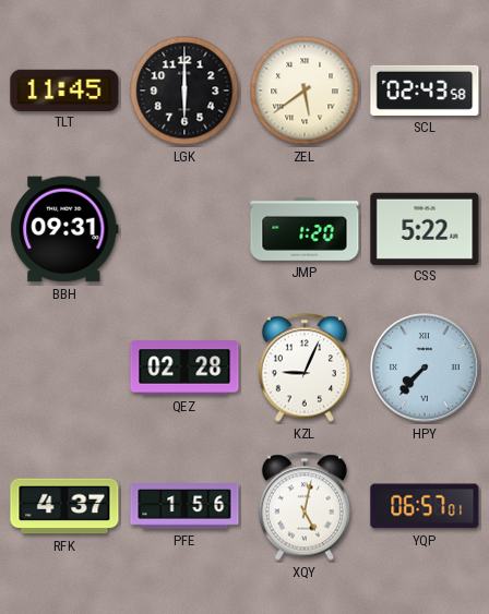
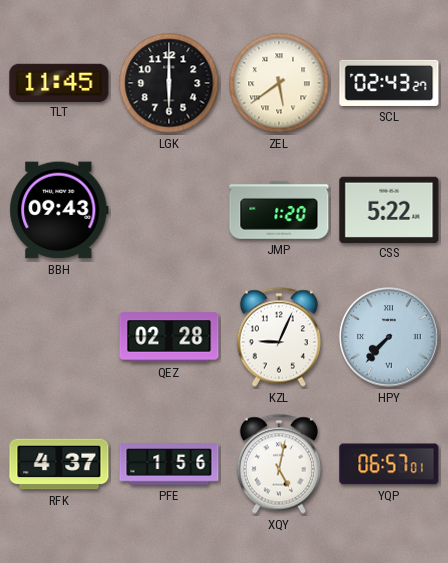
SCL: 02:43:58 -> 02:43:27 (389, 83)
BBH: 09:31 -> 09:43 (59, 210)
